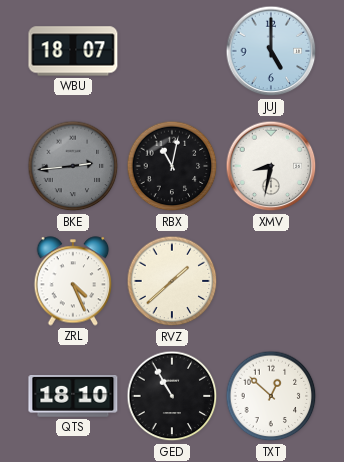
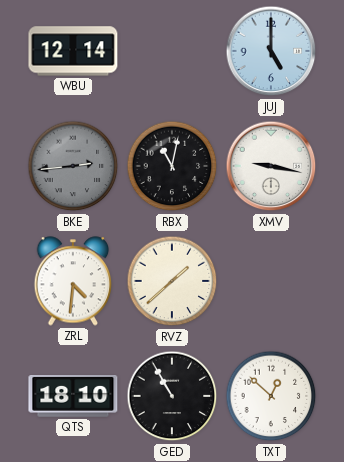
WBU: 18:07 -> 12:14 (73, 51)
XMV: 8:32 -> 9:17 (271, 166)
ZRL: 4:26 -> 4:31 (73, 281)
